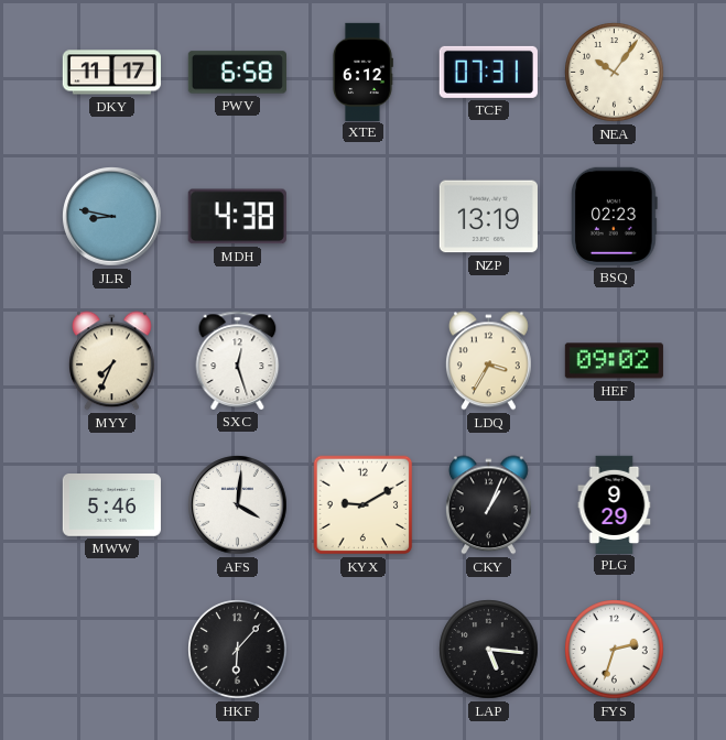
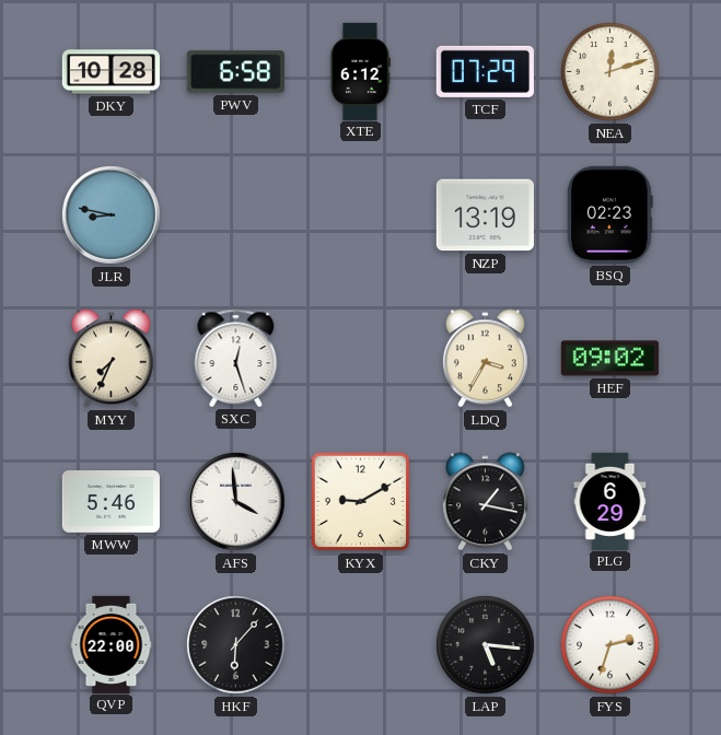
DKY: 11:17 -> 10:28 (111, 72)
TCF: 07:31 -> 07:29 (485, 71)
NEA: 10:06 -> 12:12 (610, 72)
MDH: 4:38 -> none (237, 217)
AFS: 4:01 -> 3:59 (236, 502)
CKY: 1:04 -> 1:17 (485, 502)
PLG: 9:29 -> 6:29 (610, 501)
QVP: none -> 22:00 (112, 644)
